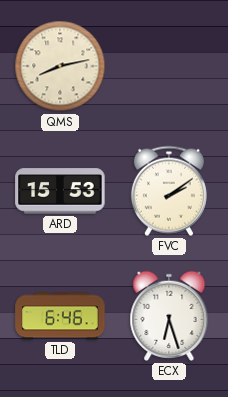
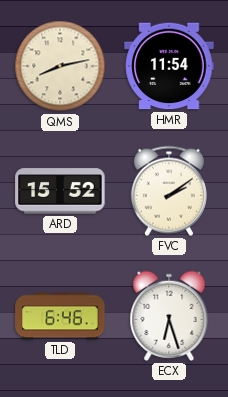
HMR: none -> 11:54 (169, 66)
ARD: 15:53 -> 15:52 (60, 191)
